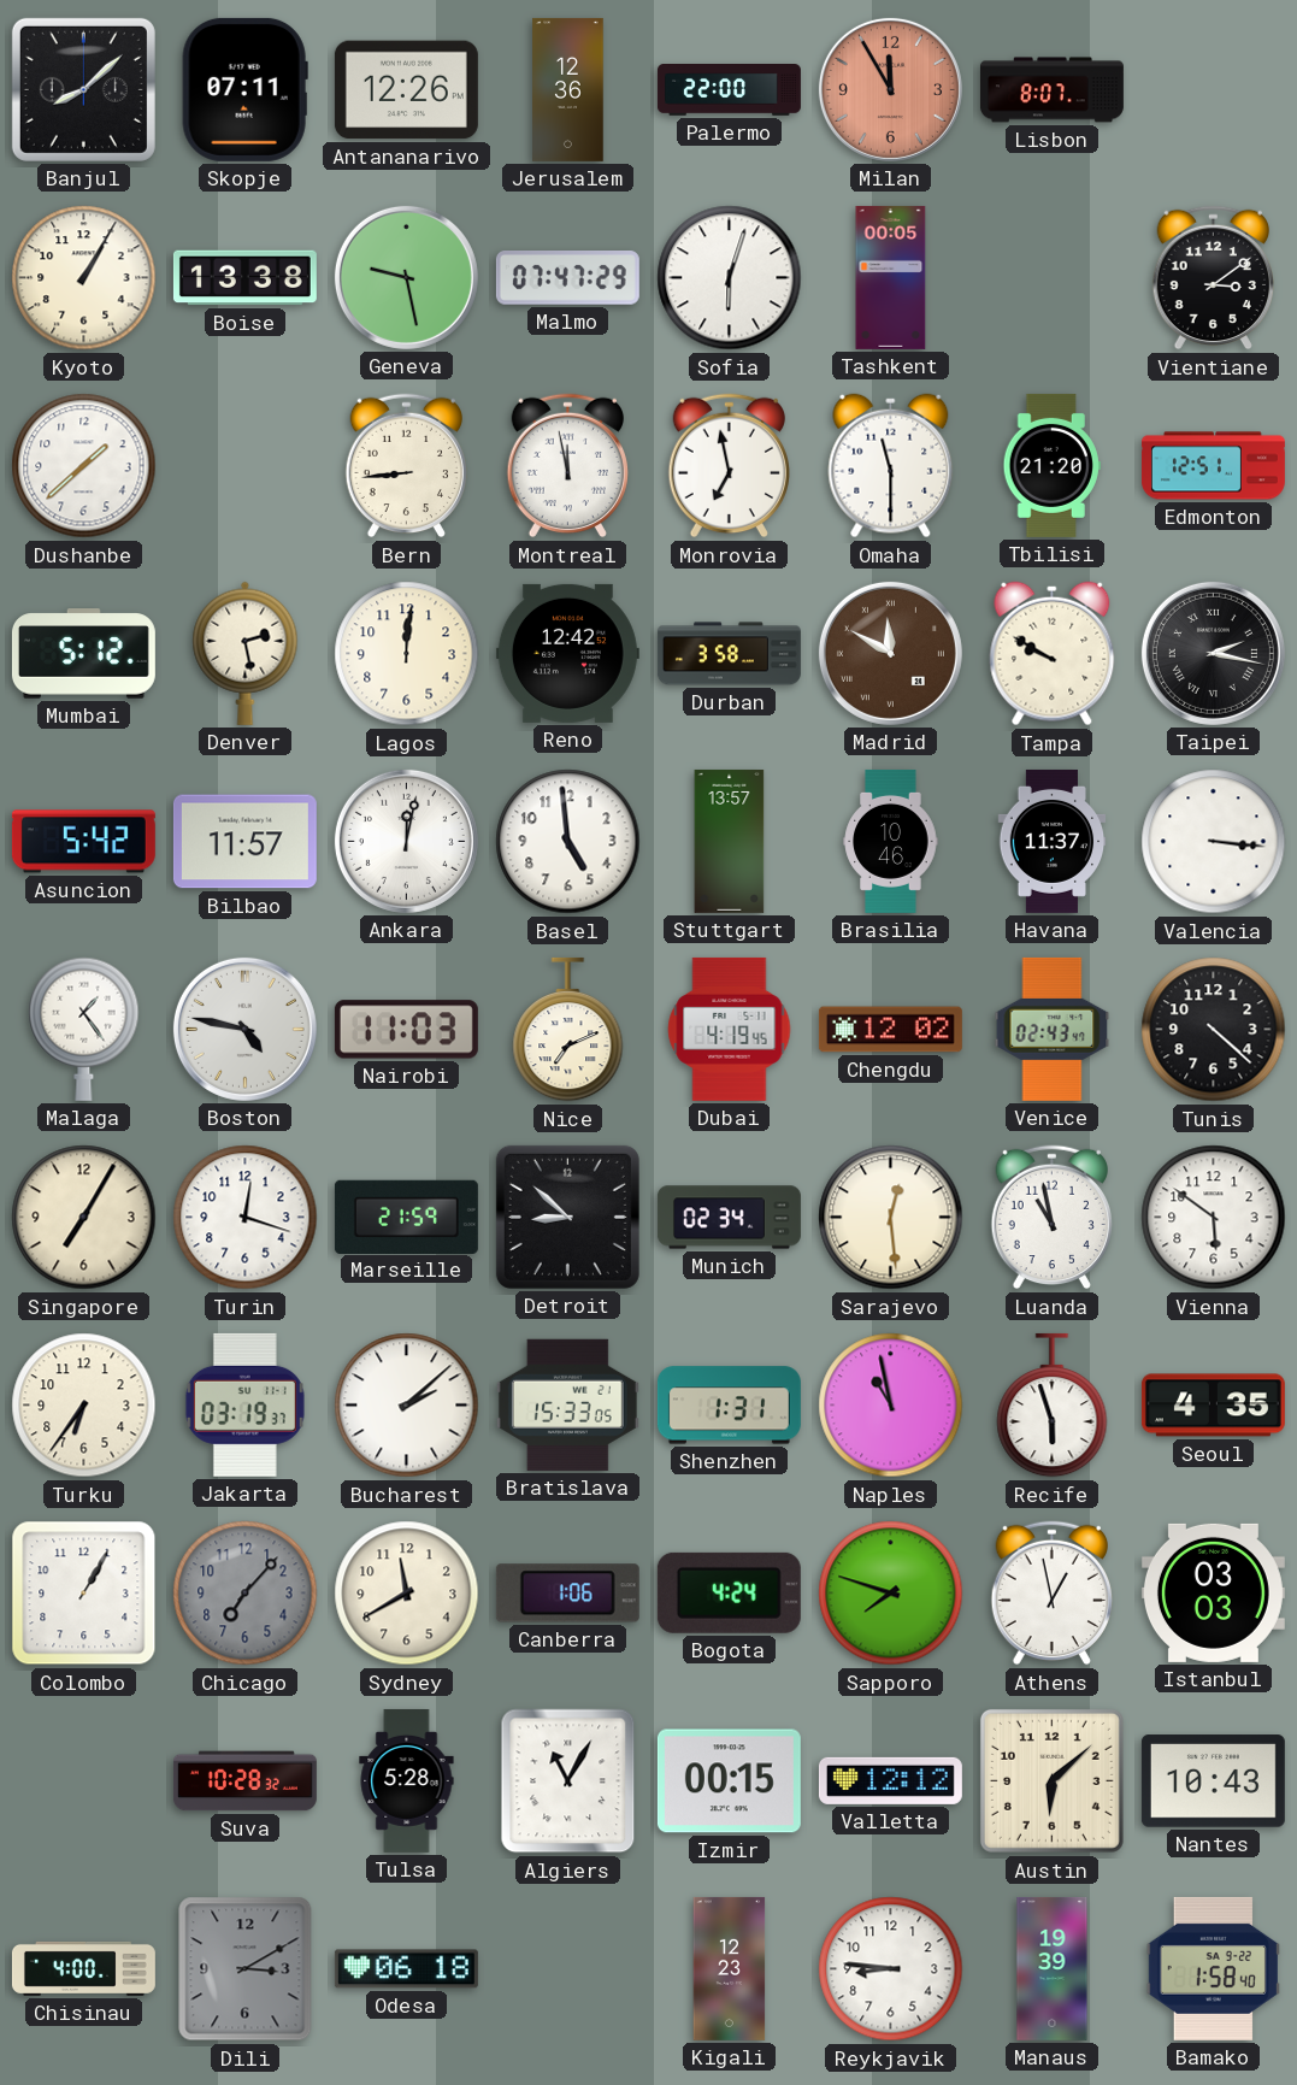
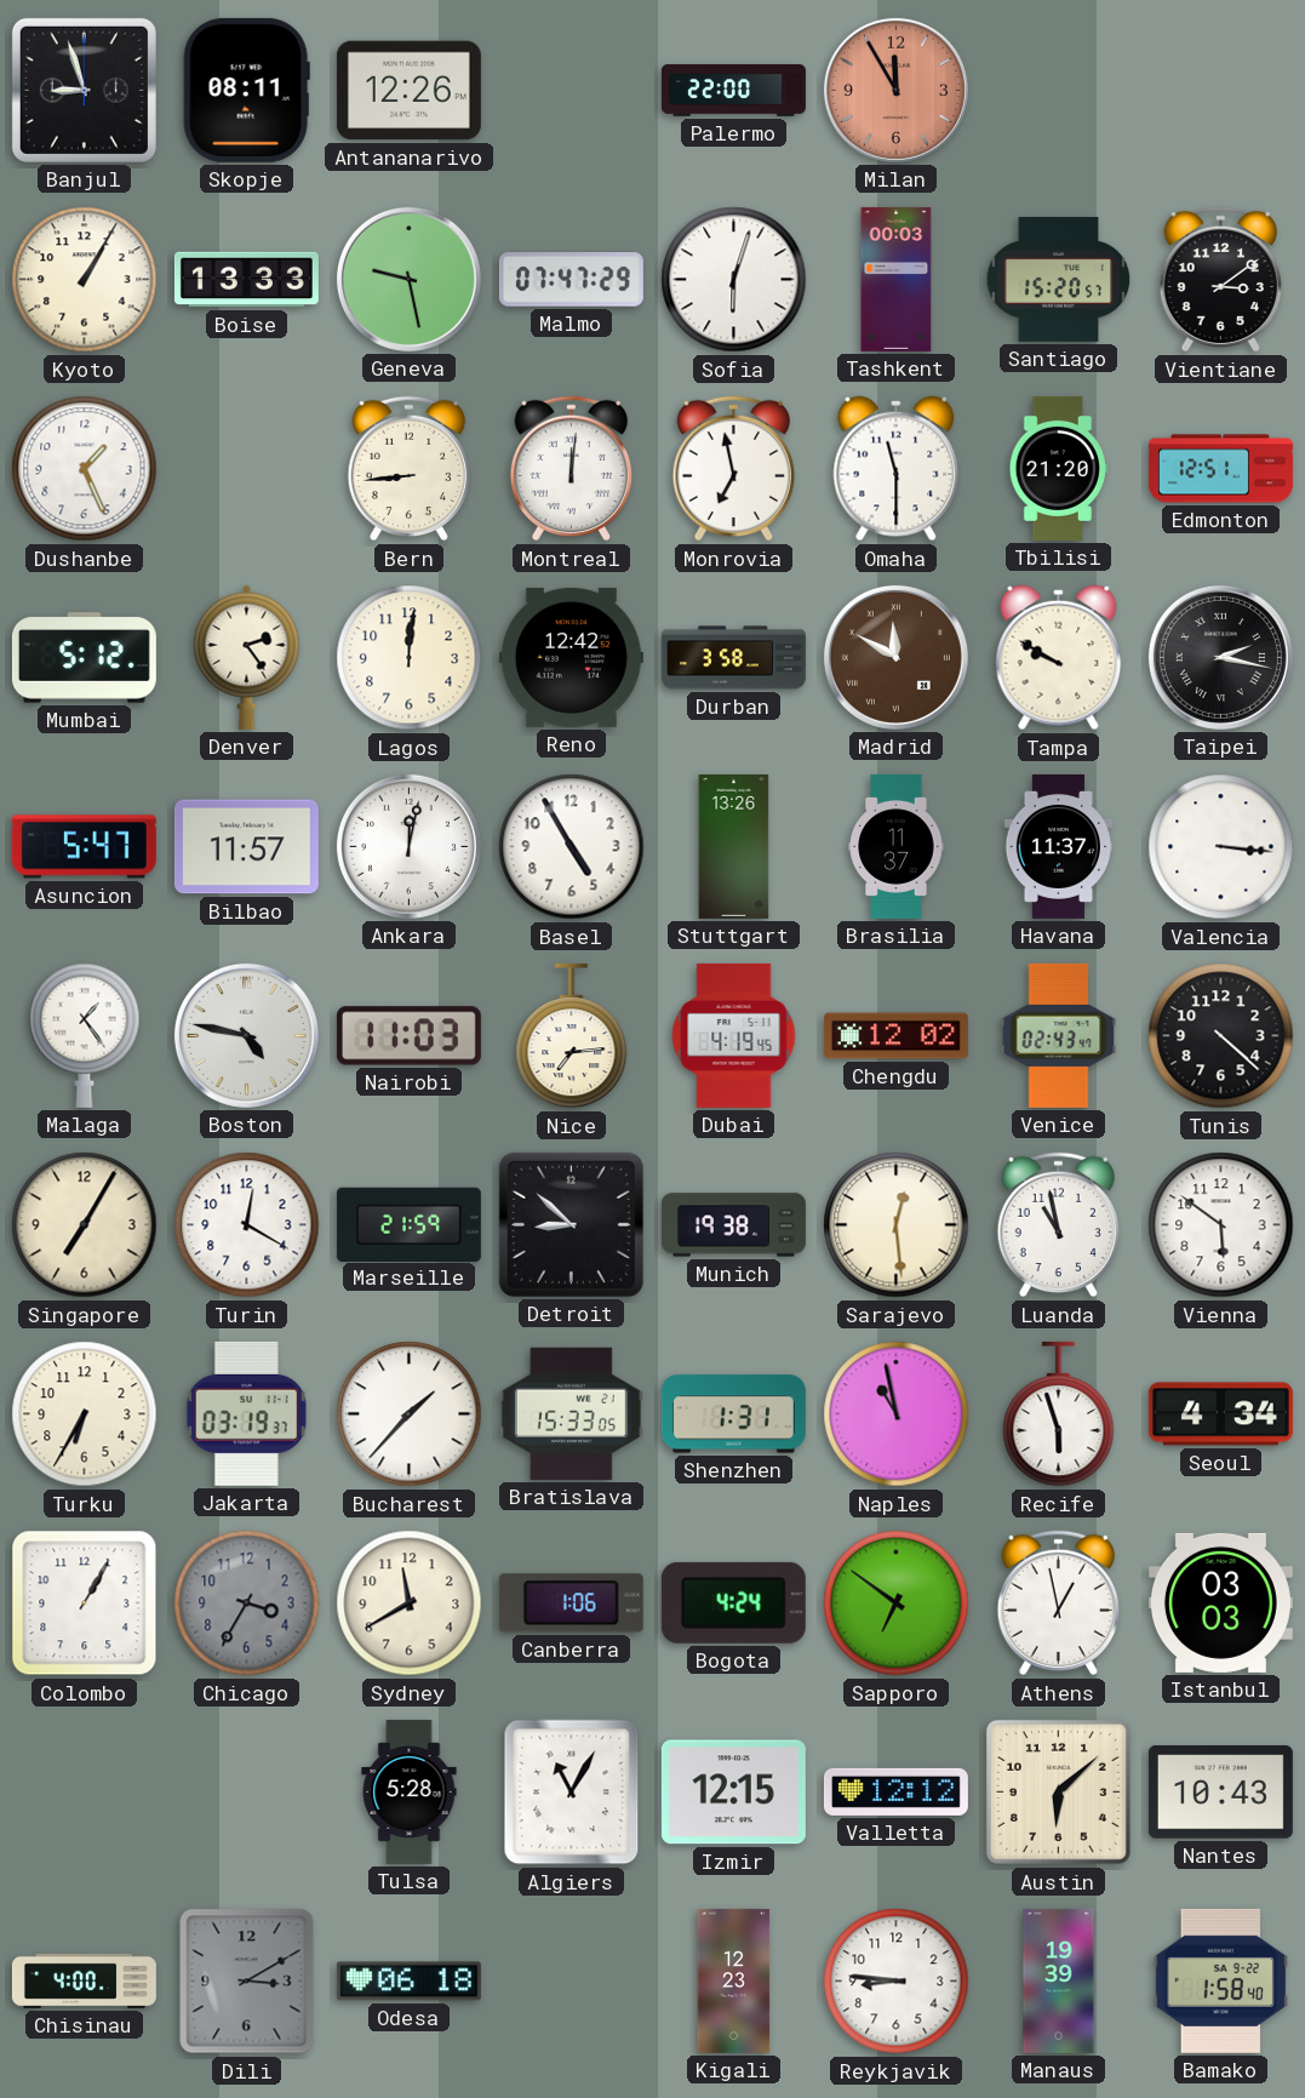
Banjul: 8:08 -> 8:57 (84, 90)
Skopje: 07:11 -> 08:11 (246, 90)
Jerusalem: 12:36 -> none (568, 89)
Lisbon: 8:07 -> none (1051, 90)
Boise: 13:38 -> 13:33 (246, 280)
Tashkent: 00:05 -> 00:03 (897, 279)
Santiago: none -> 15:20 (1059, 279)
Dushanbe: 1:38 -> 1:26 (85, 469)
Montreal: 11:58 -> 12:01 (571, 469)
Denver: 2:28 -> 2:24 (247, 657)
Asuncion: 5:42 -> 5:47 (84, 847)
Basel: 4:59 -> 4:55 (572, 847)
Stuttgart: 13:57 -> 13:26 (734, 846)
Brasilia: 10:46 -> 11:37 (897, 846)
Nice: 7:11 -> 7:14 (572, 1036)
Turin: 12:18 -> 12:20 (247, 1225)
Munich: 02:34 -> 19:38 (733, 1225)
Turku: 6:36 -> 6:35 (85, 1414)
Bucharest: 2:08 -> 1:37 (410, 1414)
Seoul: 4:35 -> 4:34 (1220, 1414)
Chicago: 7:07 -> 3:35 (247, 1603)
Sapporo: 7:48 -> 6:51 (897, 1603)
Suva: 10:28 -> none (244, 1781)
Izmir: 00:15 -> 12:15 (733, 1793)
